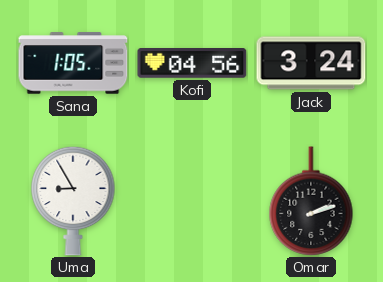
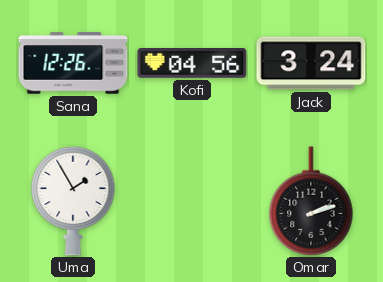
Sana: 1:05 -> 12:26 (73, 63)
Uma: 8:55 -> 1:55 (73, 201)
